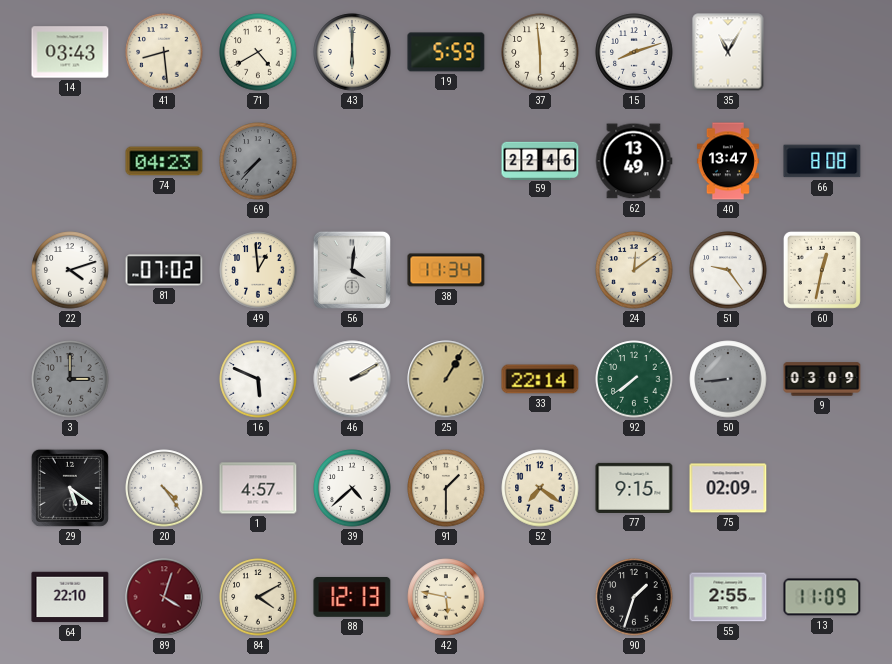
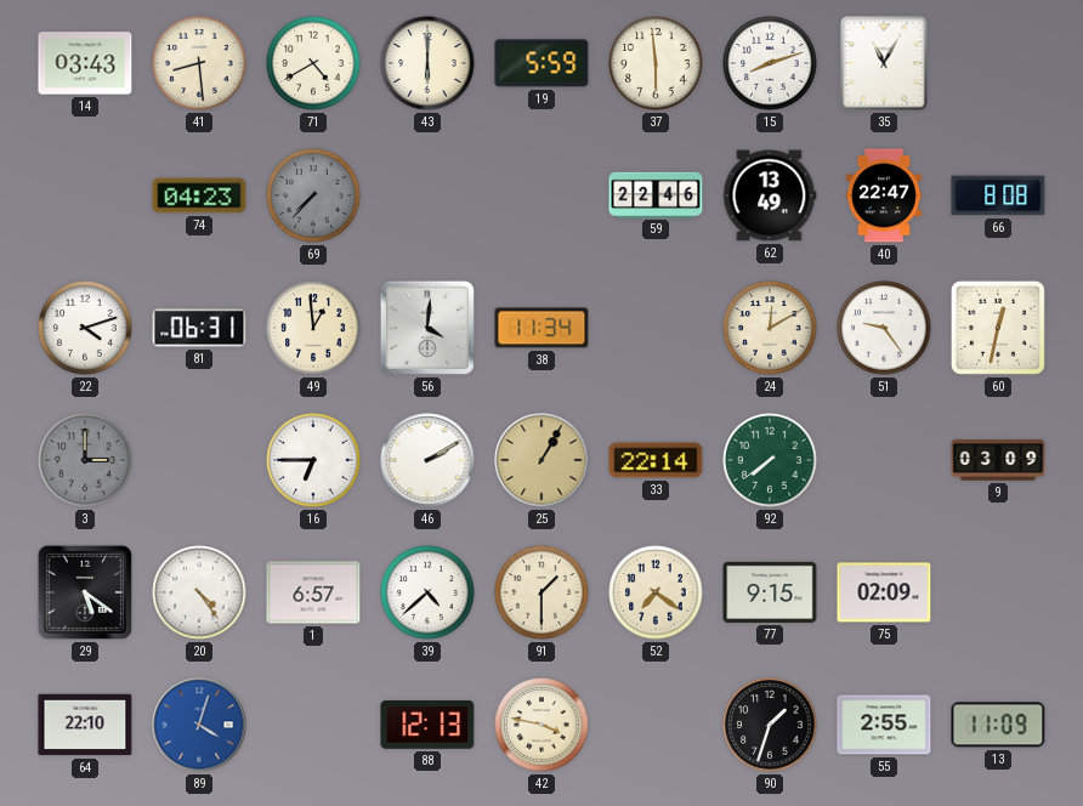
40: 13:47 -> 22:47 (884, 195)
81: 07:02 -> 06:31 (199, 328)
24: 12:09 -> 12:10 (770, 328)
16: 5:49 -> 6:45 (313, 460)
50: 8:44 -> none (728, 379)
1: 4:57 -> 6:57 (313, 592)
89 dial: burgundy -> blue (199, 725)
84: 4:10 -> none (258, 597)
42: 5:47 -> 3:47 (541, 725)
